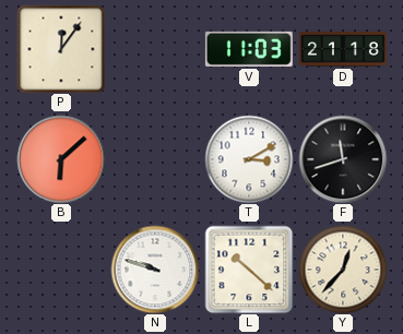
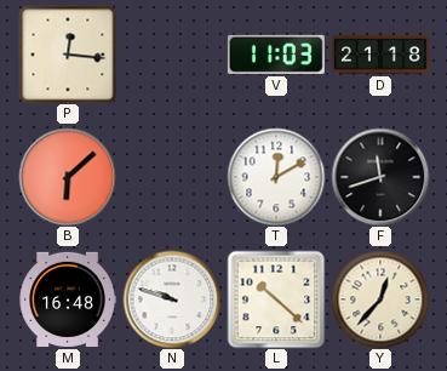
P: 12:06 -> 12:16 (68, 55)
T: 3:10 -> 12:10 (276, 177)
M: none -> 16:48 (68, 299)
